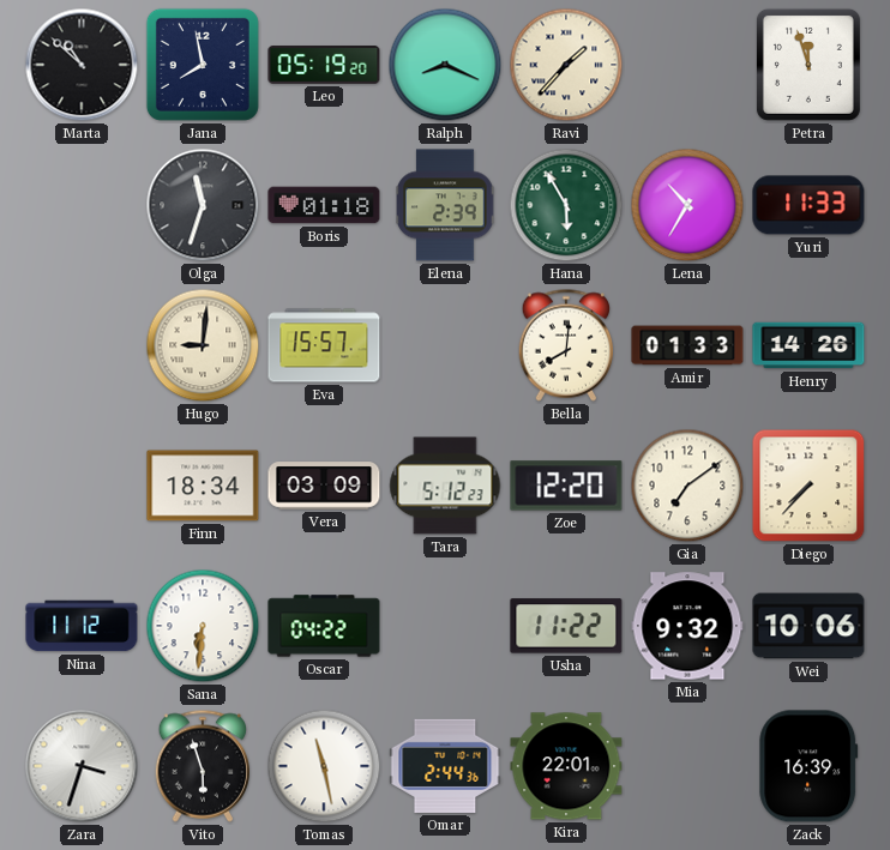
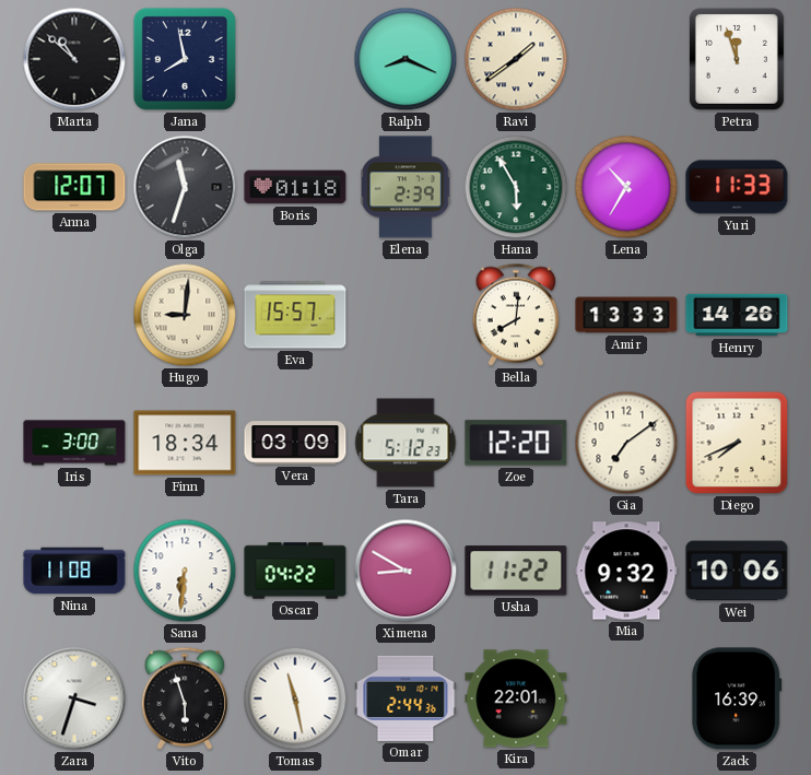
Leo: 05:19 -> none (324, 65)
Ravi: 1:37 -> 1:39 (516, 59)
Anna: none -> 12:07 (74, 187)
Amir: 01:33 -> 13:33 (626, 315)
Iris: none -> 3:00 (74, 443)
Diego: 7:37 -> 7:41 (737, 443)
Nina: 11:12 -> 11:08 (74, 571)
Ximena: none -> 8:50 (405, 571)
